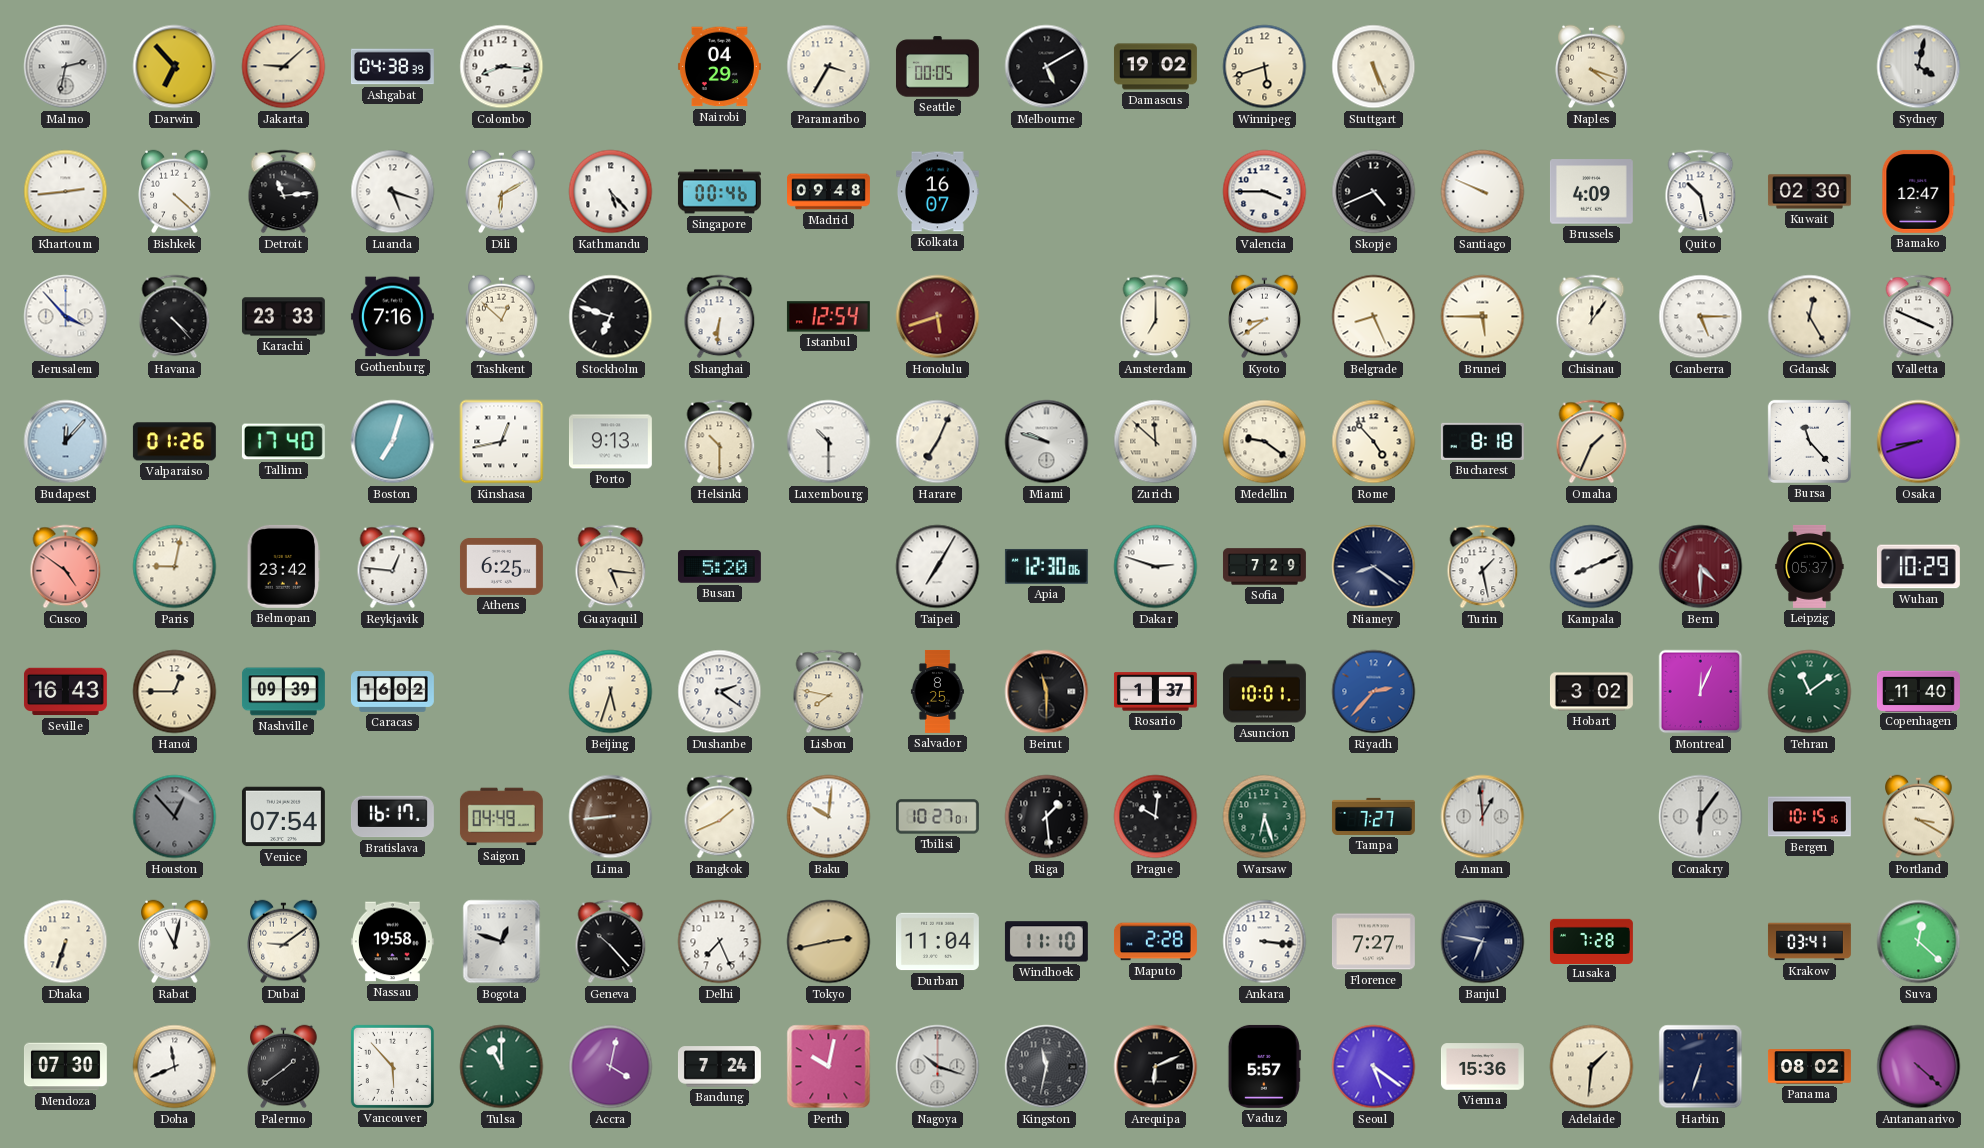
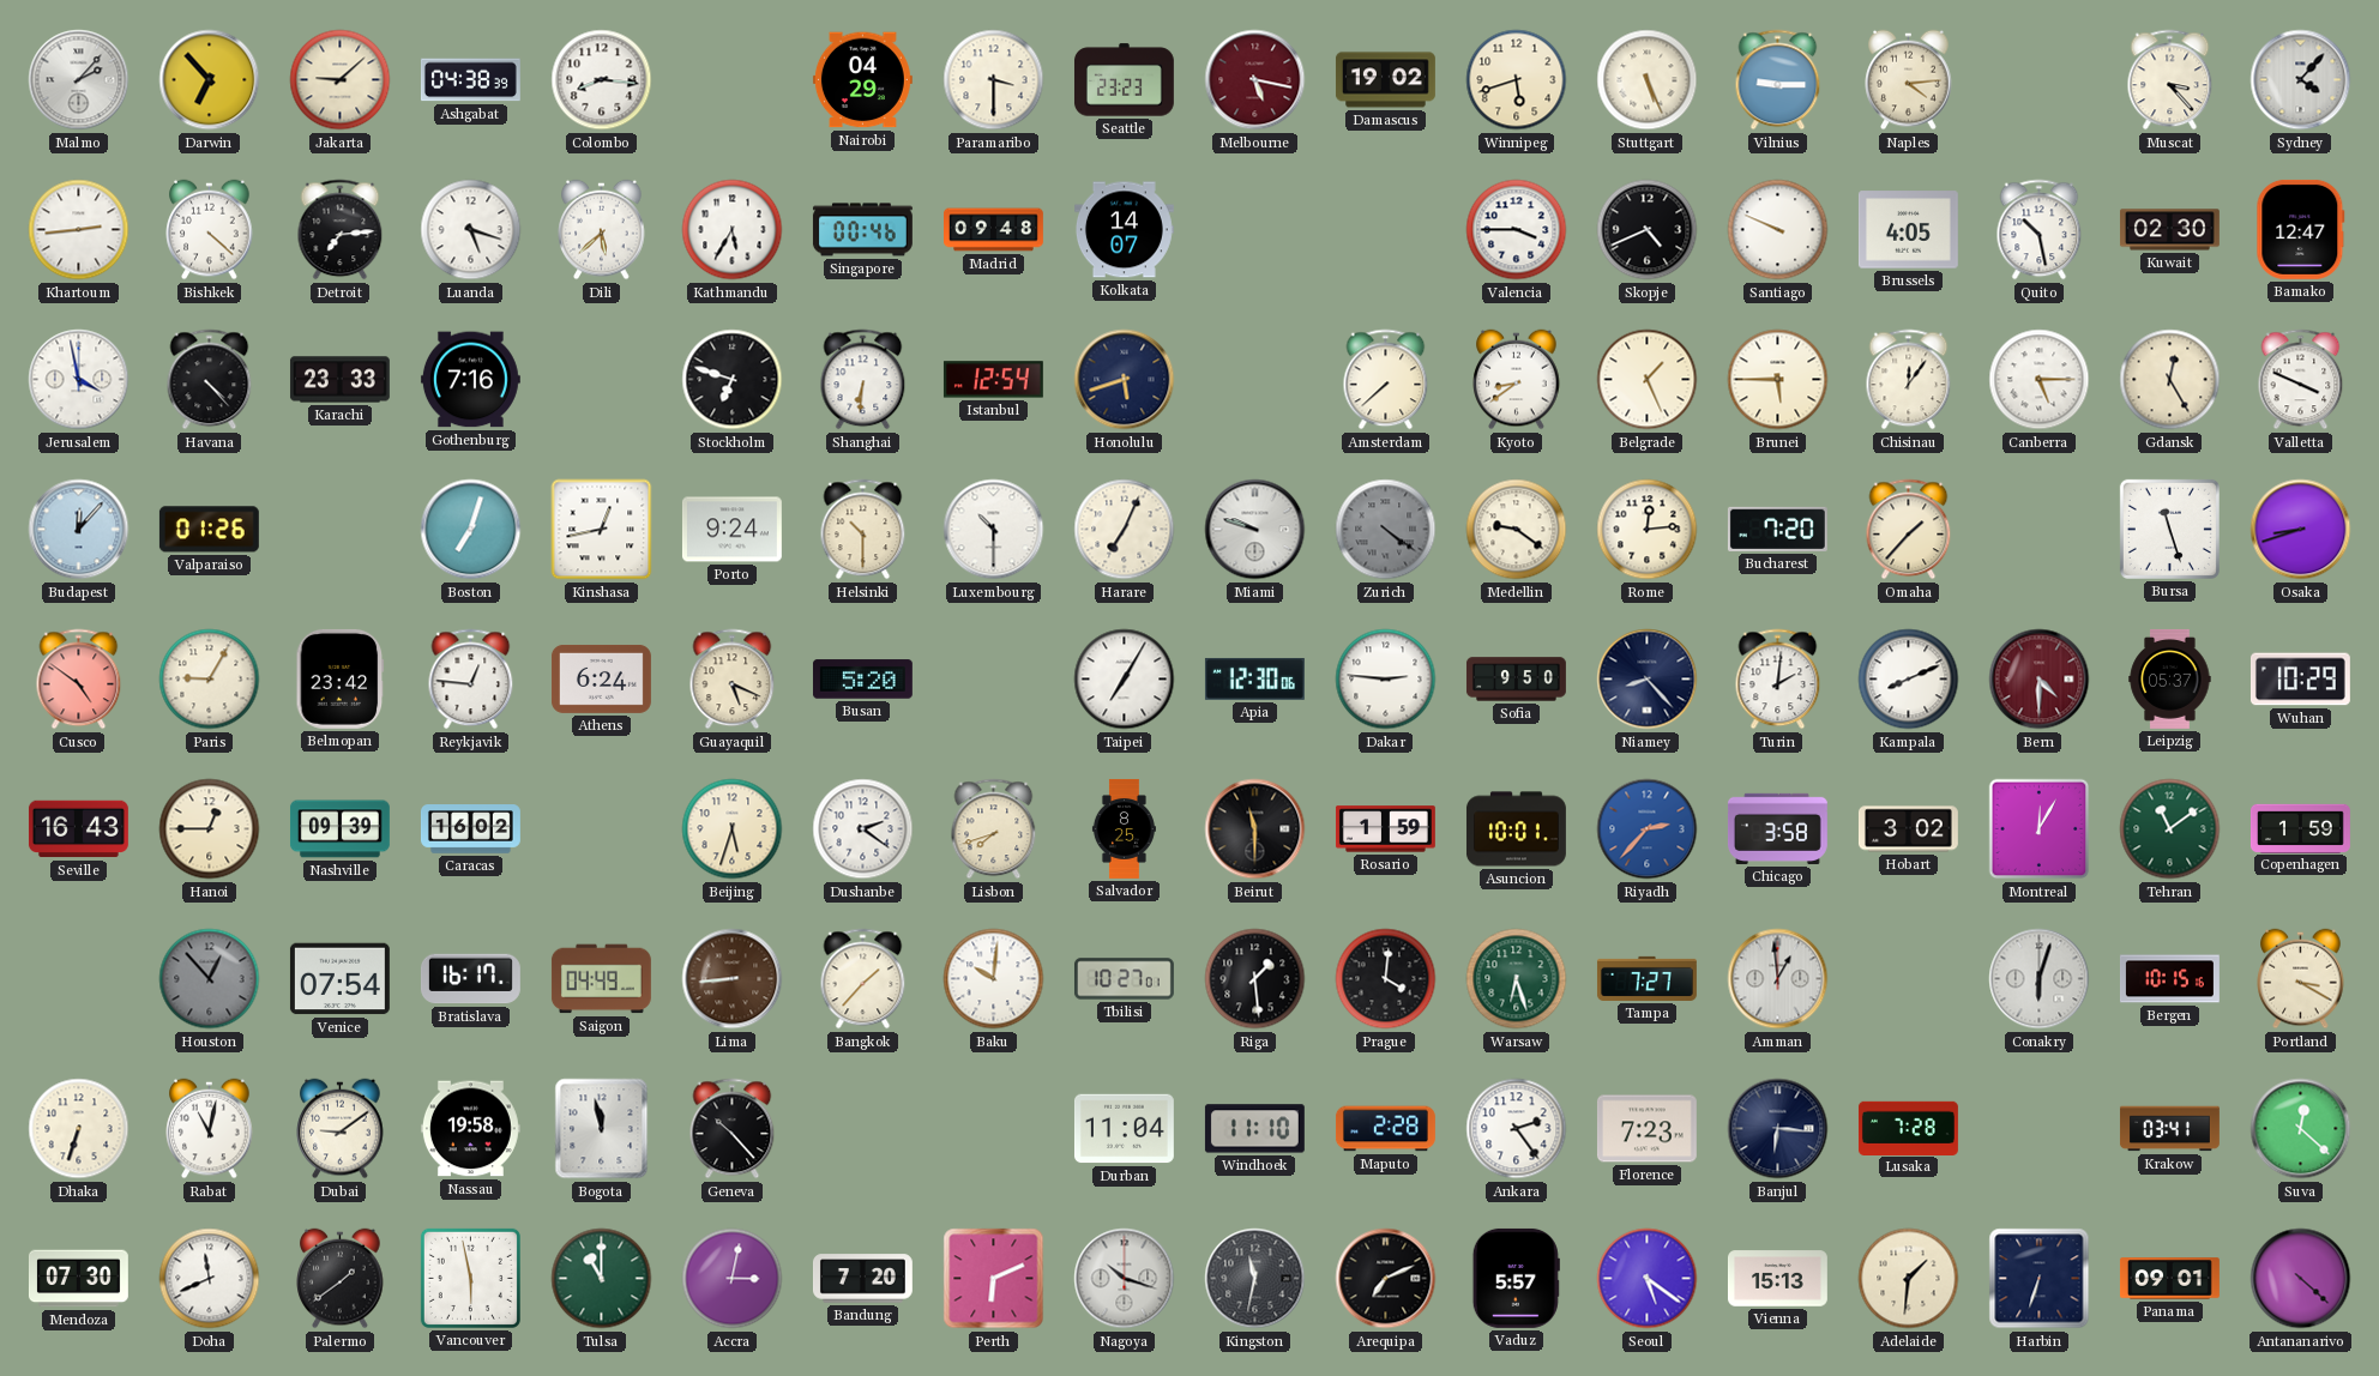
Malmo: 2:32 -> 2:07 (79, 80)
Paramaribo: 3:35 -> 3:30 (994, 80)
Seattle: 00:05 -> 23:23 (1124, 80)
Melbourne: 5:10 -> 5:17 (1255, 80)
Melbourne dial: black -> burgundy (1255, 80)
Vilnius: none -> 9:15 (1778, 80)
Naples: 4:18 -> 4:14 (1909, 80)
Muscat: none -> 3:23 (2170, 80)
Sydney: 4:02 -> 4:07 (2301, 80)
Detroit: 11:14 -> 7:14 (341, 230)
Dili: 6:10 -> 5:38 (602, 230)
Kathmandu: 5:23 -> 5:35 (733, 230)
Kolkata: 16:07 -> 14:07 (1124, 230)
Brussels: 4:09 -> 4:05 (1908, 230)
Jerusalem: 3:53 -> 3:58 (79, 380)
Tashkent: 12:52 -> none (502, 317)
Honolulu dial: burgundy -> navy (1125, 380)
Amsterdam: 7:00 -> 7:38 (1386, 380)
Belgrade: 8:26 -> 1:26 (1648, 380)
Tallinn: 17:40 -> none (283, 442)
Porto: 9:13 -> 9:24 (731, 530)
Zurich: 11:52 -> 4:21 (1386, 530)
Zurich dial: cream -> grey (1386, 530)
Rome: 4:53 -> 12:14 (1648, 530)
Bucharest: 8:18 -> 7:20 (1777, 529)
Omaha: 1:34 -> 1:37 (1909, 530)
Bursa: 11:23 -> 11:27 (2169, 529)
Paris: 9:02 -> 9:05 (210, 680)
Athens: 6:25 -> 6:24 (601, 678)
Guayaquil: 5:16 -> 5:19 (733, 680)
Dakar: 2:48 -> 2:46 (1386, 680)
Sofia: 7:29 -> 9:50 (1516, 680)
Niamey: 8:21 -> 8:23 (1648, 680)
Turin: 1:28 -> 2:01 (1778, 680)
Lisbon: 7:47 -> 7:42 (994, 829)
Rosario: 1:37 -> 1:59 (1385, 829)
Chicago: none -> 3:58 (1777, 828)
Montreal: 12:04 -> 12:05 (2040, 829)
Copenhagen: 11:40 -> 1:59 (2300, 828)
Bangkok: 1:41 -> 1:37 (863, 979)
Prague: 10:01 -> 4:01 (1386, 979)
Conakry: 6:06 -> 6:03 (2040, 979)
Bogota: 12:48 -> 11:58 (602, 1129)
Delhi: 7:26 -> none (720, 942)
Tokyo: 2:43 -> none (829, 942)
Ankara: 3:16 -> 2:24 (1517, 1129)
Florence: 7:27 -> 7:23 (1646, 1129)
Banjul: 6:47 -> 6:16 (1778, 1129)
Vancouver: 5:53 -> 5:58 (470, 1278)
Accra: 4:02 -> 3:02 (733, 1279)
Bandung: 7:24 -> 7:20 (862, 1279)
Perth: 10:02 -> 6:11 (994, 1279)
Arequipa: 6:11 -> 7:11 (1386, 1279)
Vienna: 15:36 -> 15:13 (1777, 1279)
Panama: 08:02 -> 09:01 (2169, 1279)
